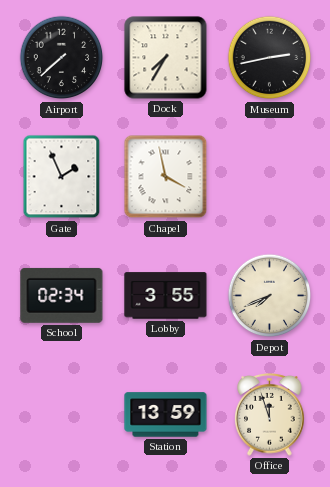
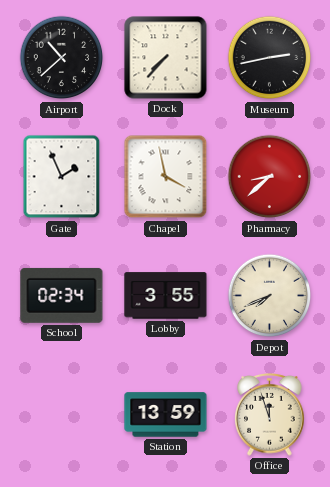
Airport: 7:38 -> 10:38 (62, 58)
Dock: 7:35 -> 7:37 (166, 58)
Pharmacy: none -> 8:38 (270, 177)
